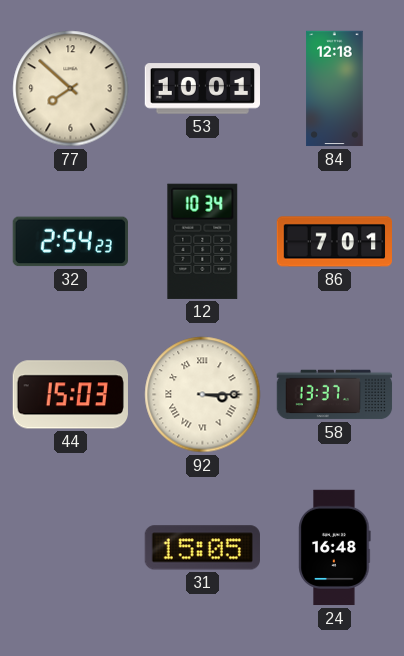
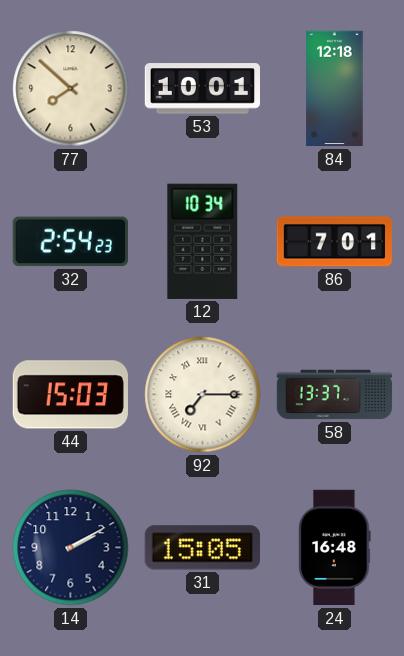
92: 3:15 -> 7:15 (203, 395)
14: none -> 2:10 (71, 548)
